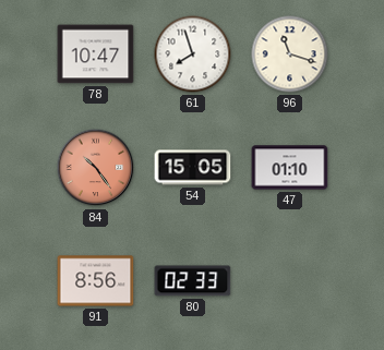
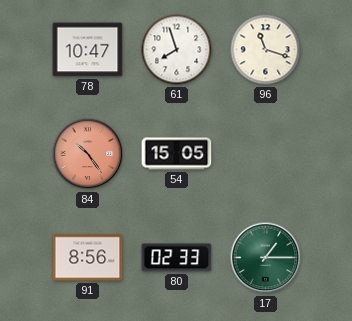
47: 01:10 -> none (290, 168)
17: none -> 1:15 (266, 258)
